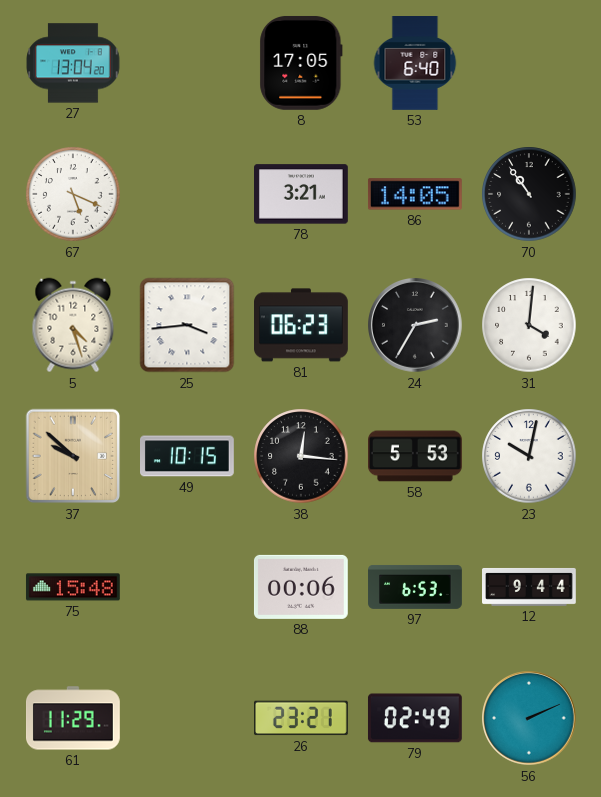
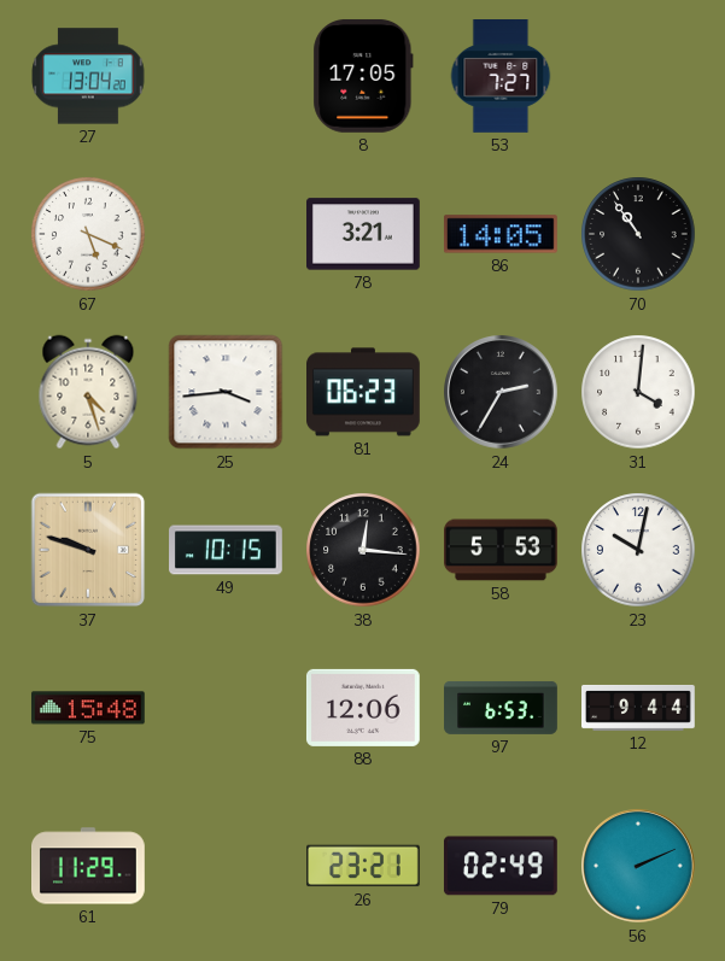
53: 6:40 -> 7:27 (501, 77)
37: 9:52 -> 9:48 (88, 550)
88: 00:06 -> 12:06 (363, 708)
